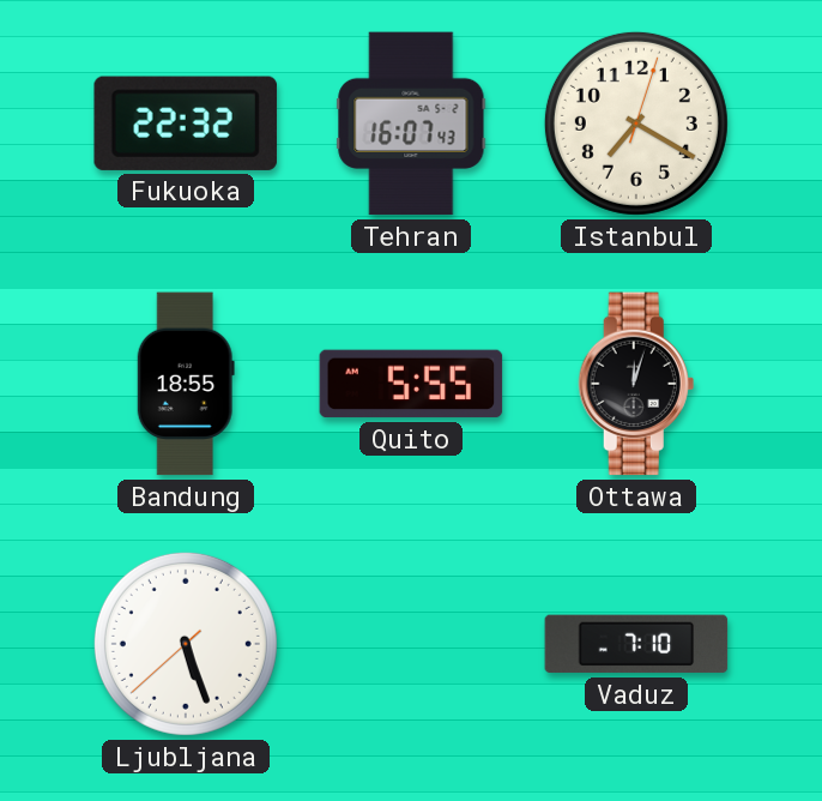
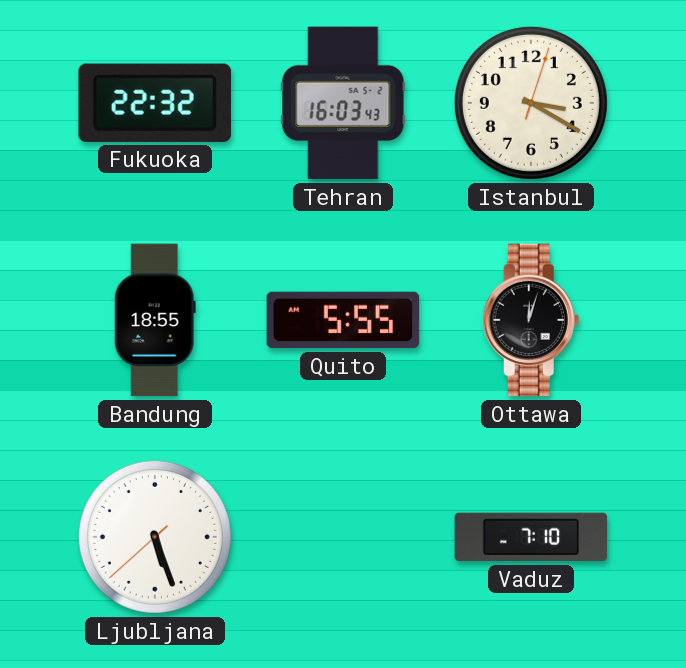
Tehran: 16:07 -> 16:03 (343, 103)
Istanbul: 7:20 -> 3:20 (531, 103)
